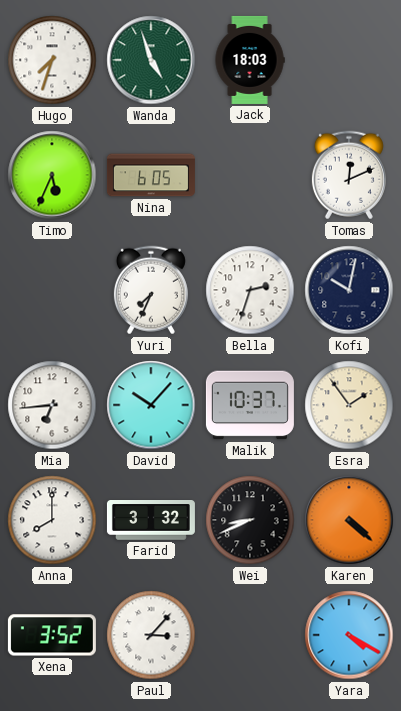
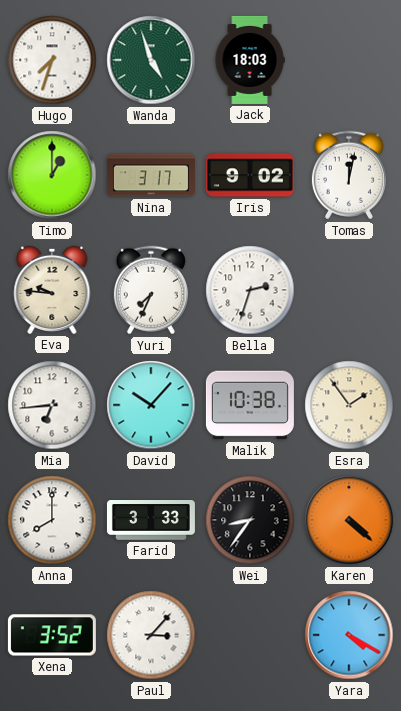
Timo: 5:34 -> 1:00 (52, 175)
Nina: 6:05 -> 3:17 (151, 175)
Iris: none -> 9:02 (250, 175)
Tomas: 12:11 -> 12:02 (349, 175)
Eva: none -> 9:46 (52, 290)
Kofi: 10:02 -> none (349, 290)
Malik: 10:37 -> 10:38 (250, 405)
Farid: 3:32 -> 3:33 (151, 521)
Wei: 8:41 -> 8:36 (250, 520)
